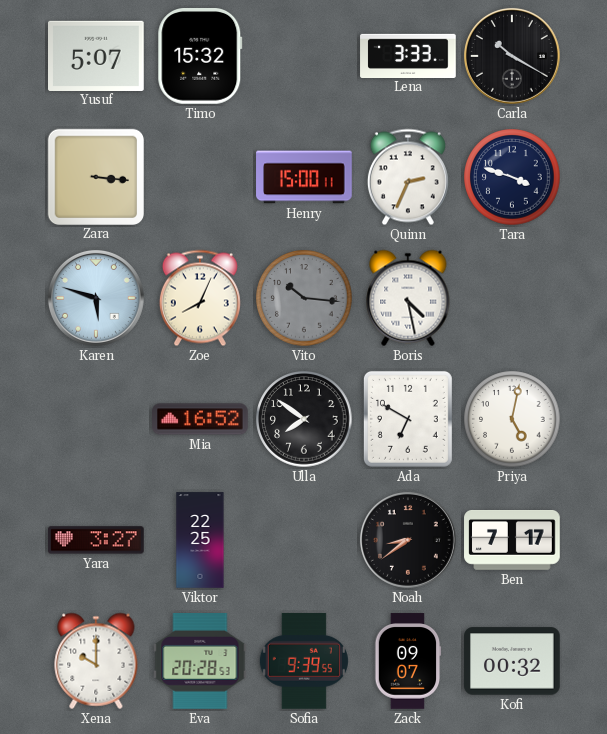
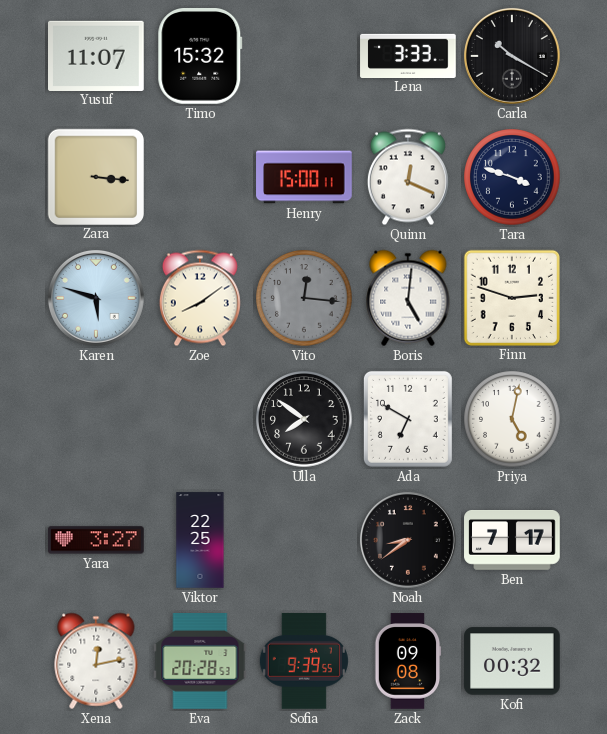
Yusuf: 5:07 -> 11:07 (97, 55)
Quinn: 2:34 -> 12:19 (408, 177)
Zoe: 8:04 -> 8:09 (200, 298)
Vito: 10:16 -> 12:16 (304, 298)
Boris: 4:28 -> 5:01 (408, 298)
Finn: none -> 2:48 (511, 297)
Mia: 16:52 -> none (200, 419)
Xena: 10:00 -> 12:13 (96, 661)
Zack: 09:07 -> 09:08 (408, 661)
